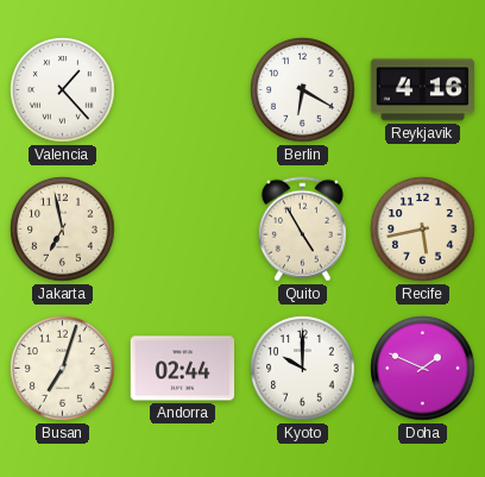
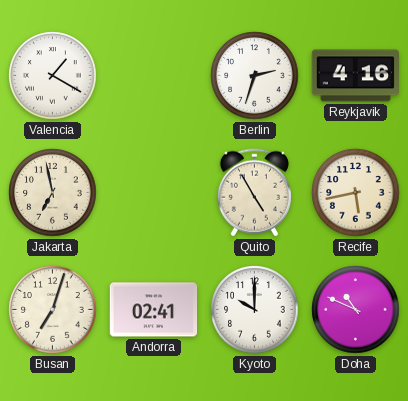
Valencia: 1:23 -> 1:20 (53, 76)
Berlin: 6:20 -> 2:33 (255, 76)
Andorra: 02:44 -> 02:41 (154, 310)
Doha: 1:49 -> 10:49 (356, 310)
